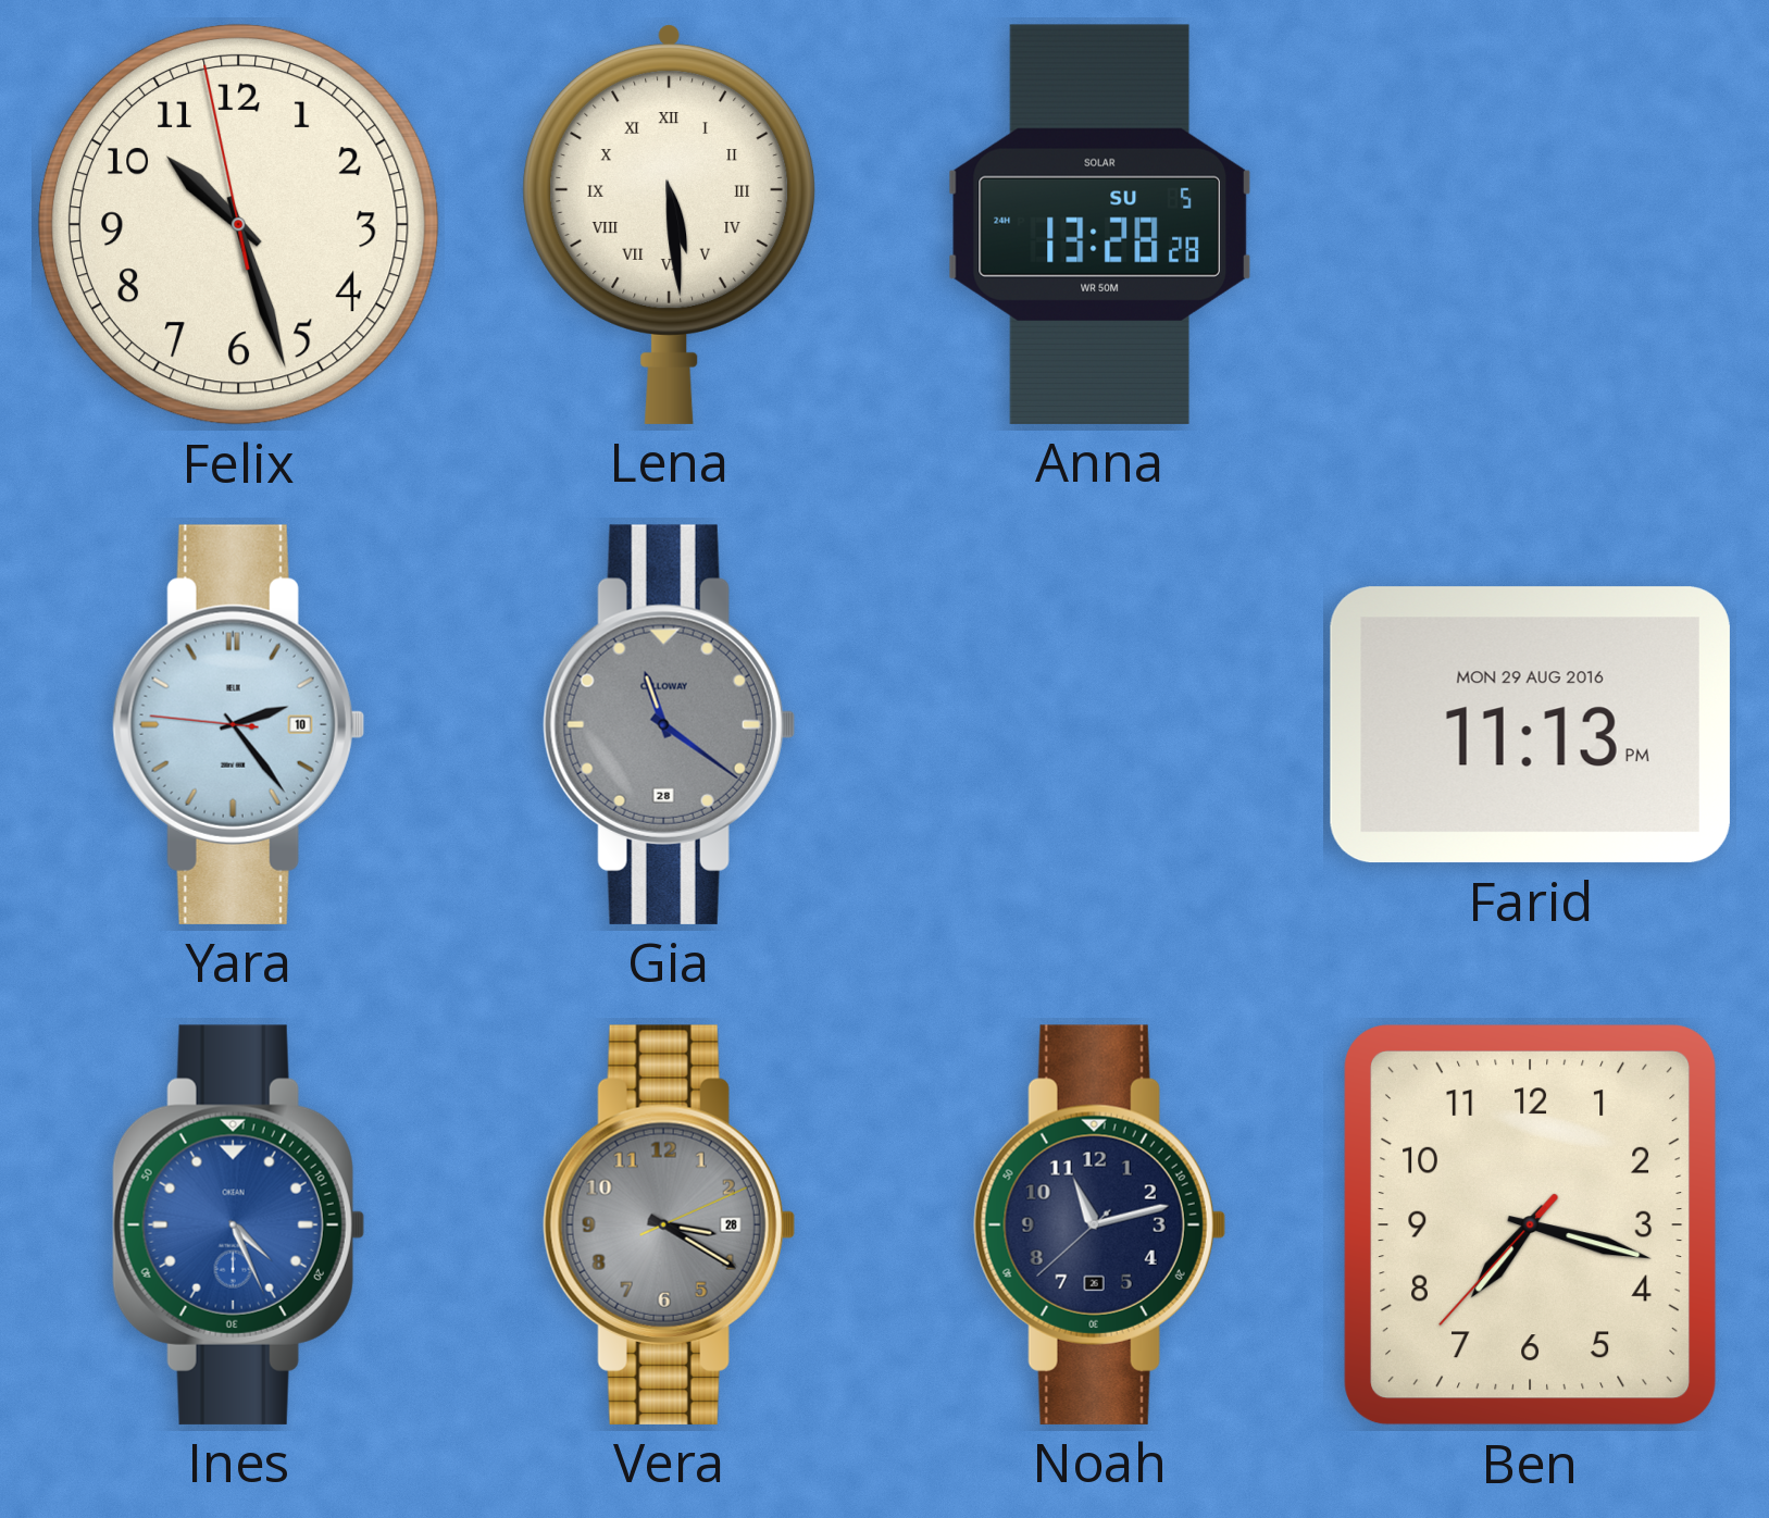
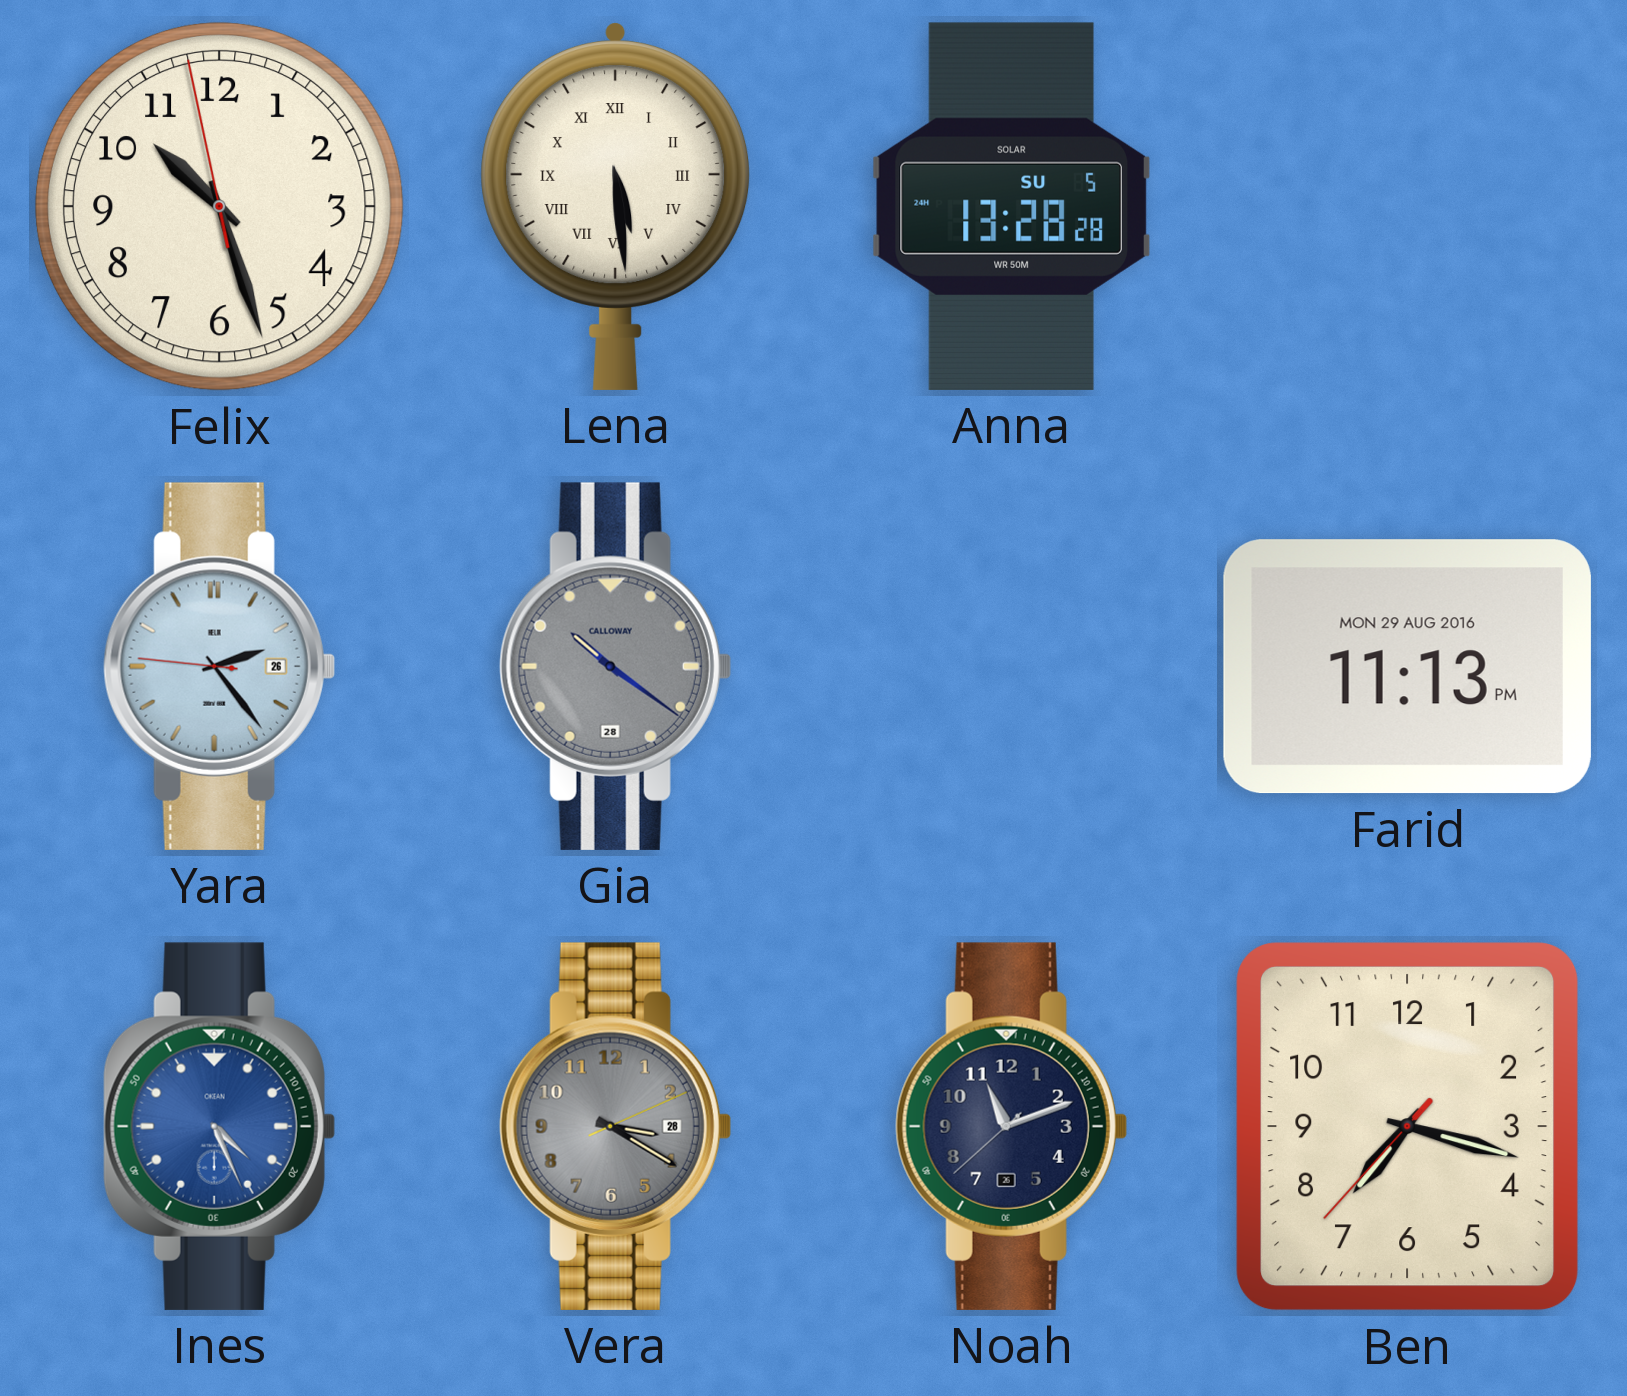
Yara date: 10 -> 26 (219, 666)
Gia: 11:21 -> 10:21 (615, 666)
Noah: 11:12 -> 11:11 (1011, 1126)
